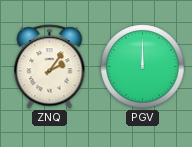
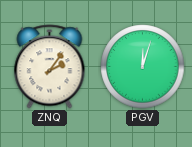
PGV: 12:00 -> 12:03 (143, 67)
